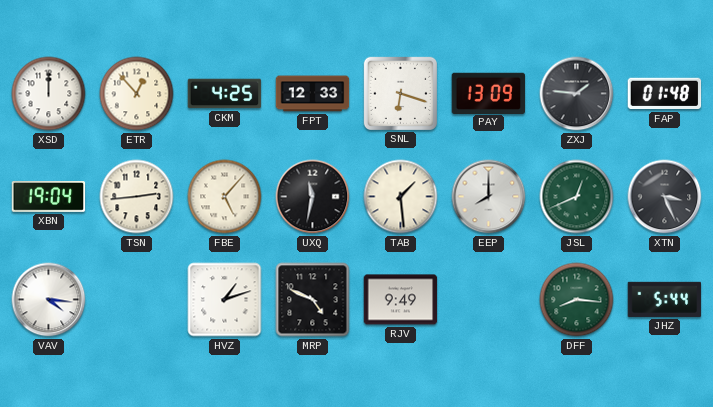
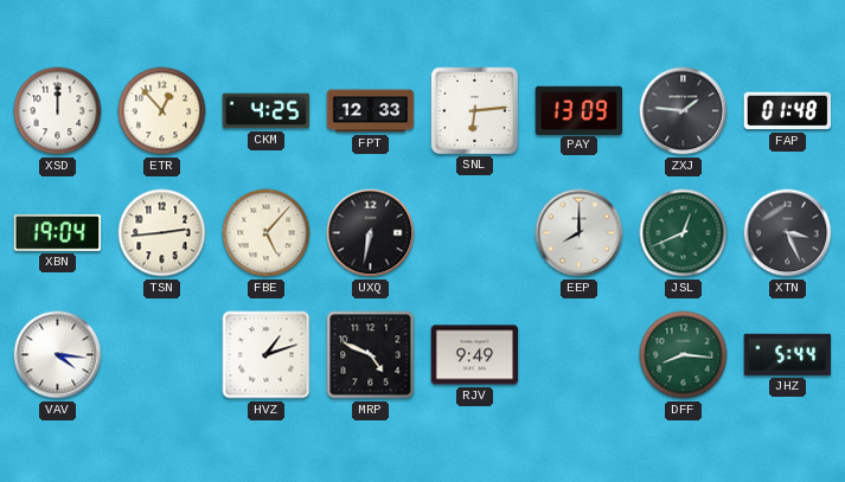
SNL: 6:18 -> 6:14 (474, 110)
UXQ: 11:32 -> 6:32 (371, 233)
TAB: 1:29 -> none (401, 197)
